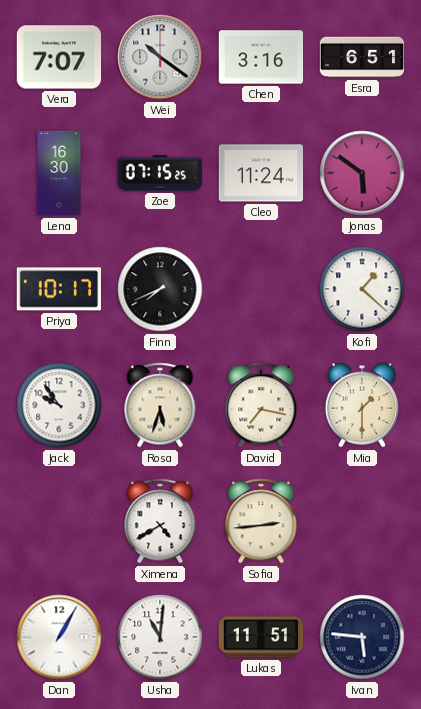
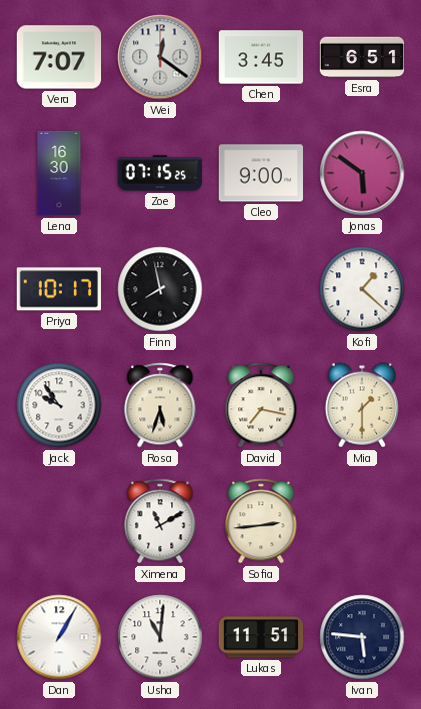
Wei: 10:21 -> 12:21 (160, 57)
Chen: 3:16 -> 3:45 (261, 57)
Cleo: 11:24 -> 9:00 (261, 173)
Finn: 7:41 -> 7:58 (160, 289)
Ximena: 4:40 -> 11:10 (160, 521)
